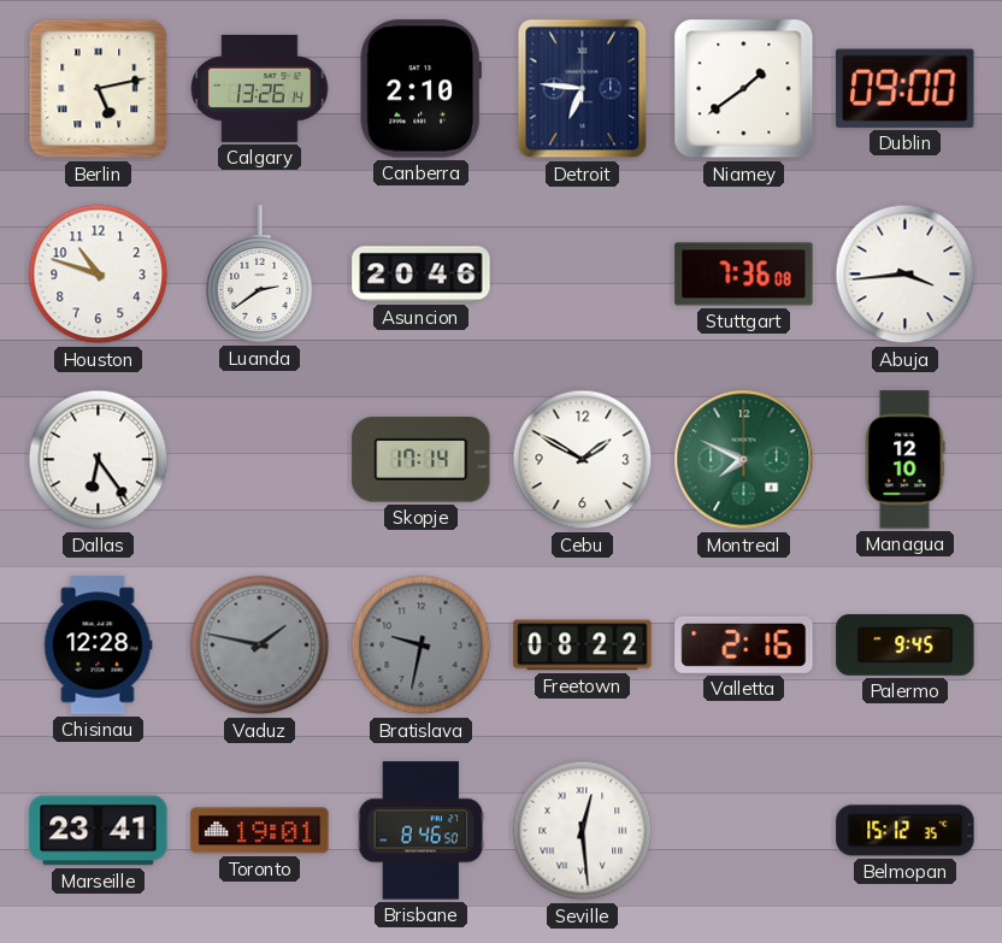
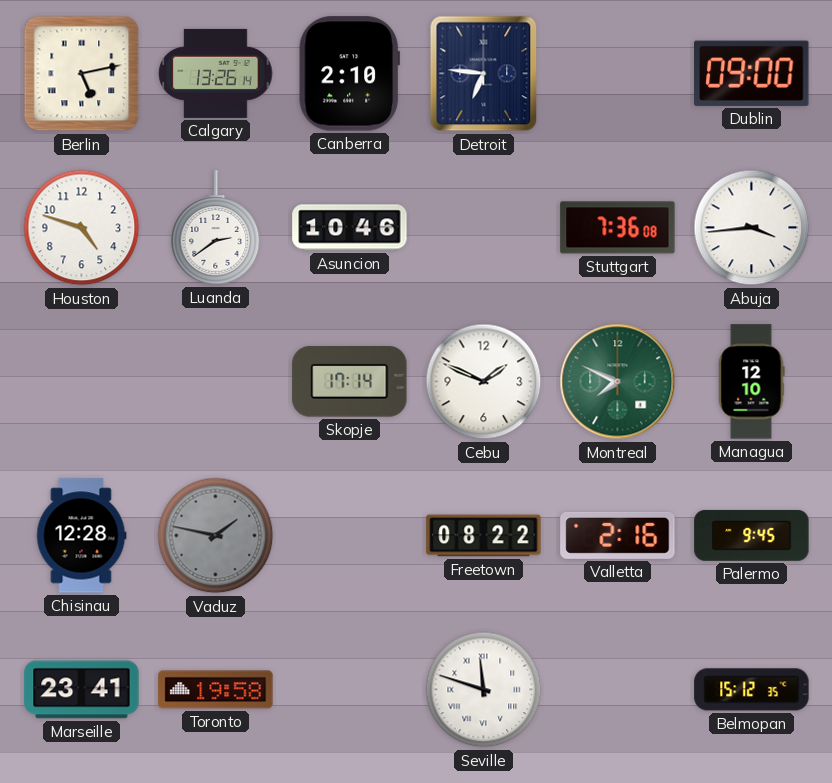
Niamey: 1:39 -> none (744, 89)
Houston: 10:48 -> 4:48 (82, 228)
Asuncion: 20:46 -> 10:46 (350, 228)
Dallas: 6:24 -> none (99, 460)
Cebu: 1:50 -> 1:49 (484, 382)
Bratislava: 9:32 -> none (422, 646)
Toronto: 19:01 -> 19:58 (216, 690)
Brisbane: 8:46 -> none (422, 831)
Seville: 12:29 -> 11:48 (484, 690)
